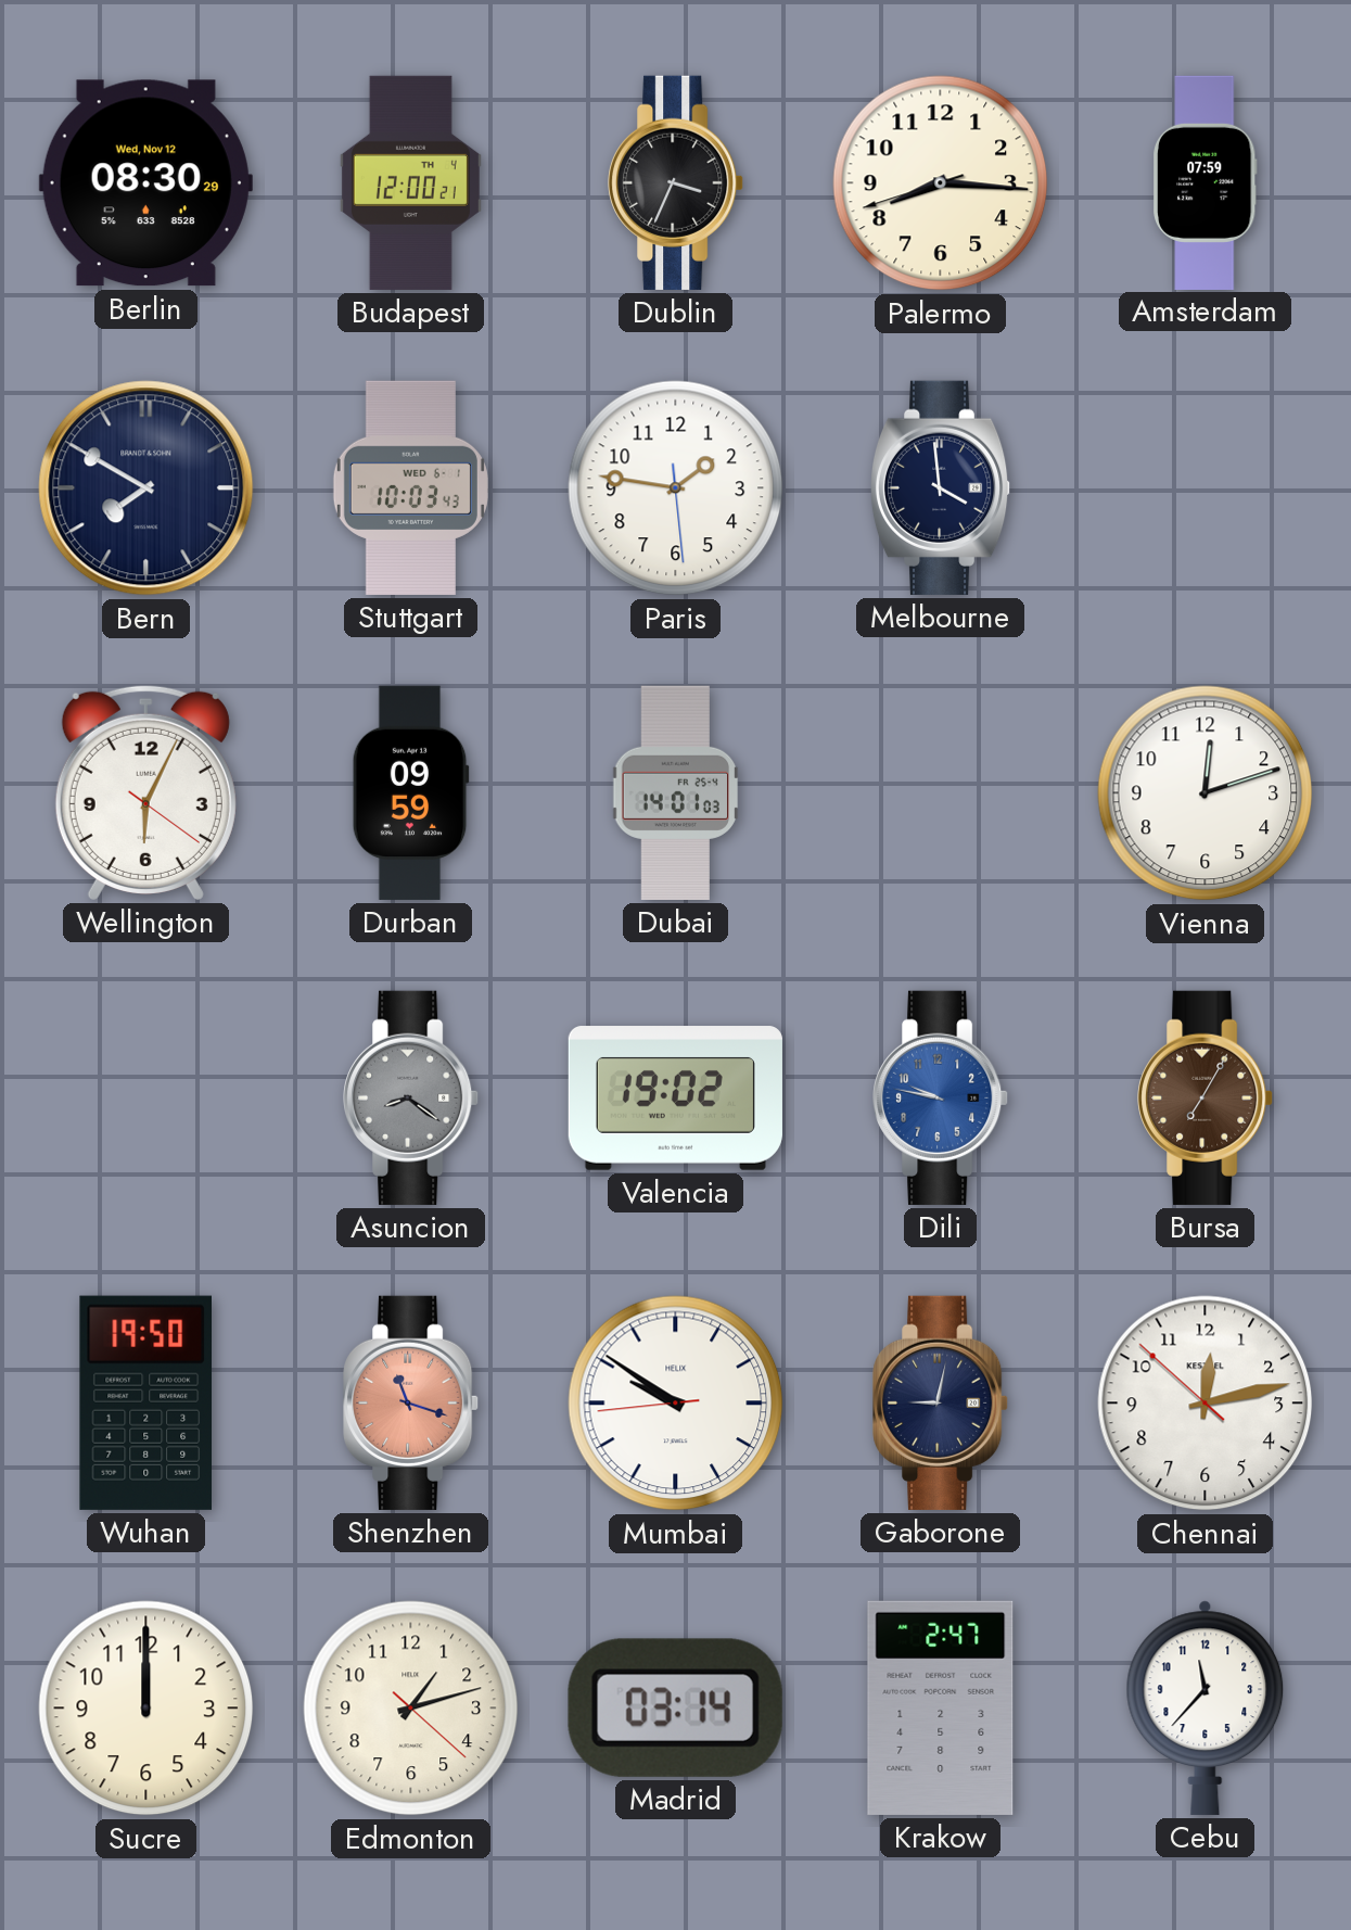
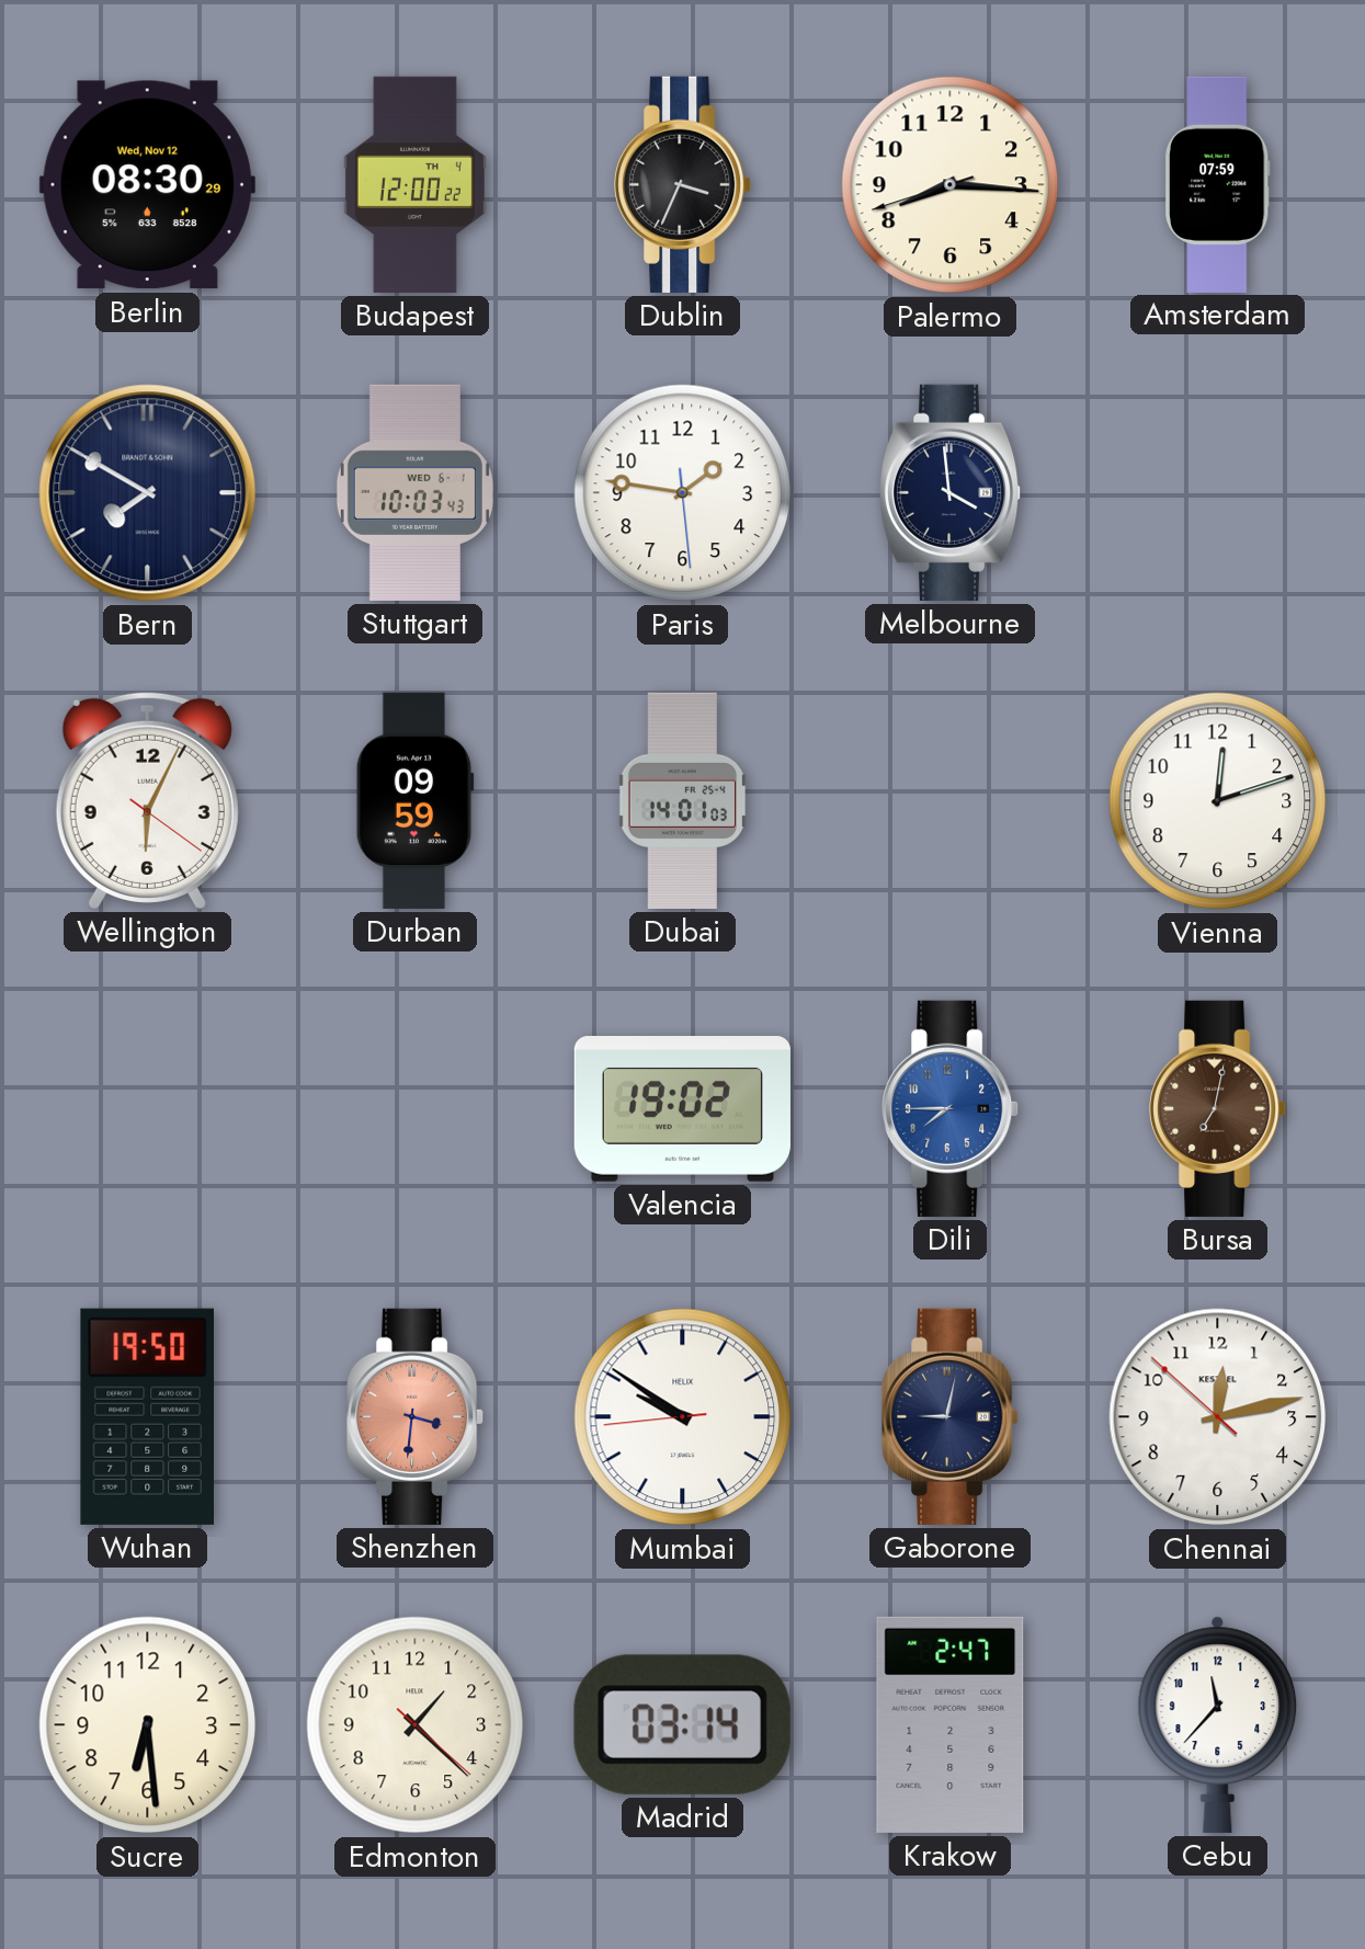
Budapest: 12:00:21 -> 12:00:22 (414, 184)
Asuncion: 8:21 -> none (411, 1097)
Dili: 9:47 -> 7:45 (951, 1108)
Bursa: 7:05 -> 7:02 (1218, 1108)
Shenzhen: 11:18 -> 3:31 (416, 1416)
Sucre: 12:00 -> 6:29 (148, 1725)
Edmonton: 1:12 -> 1:22 (416, 1725)
